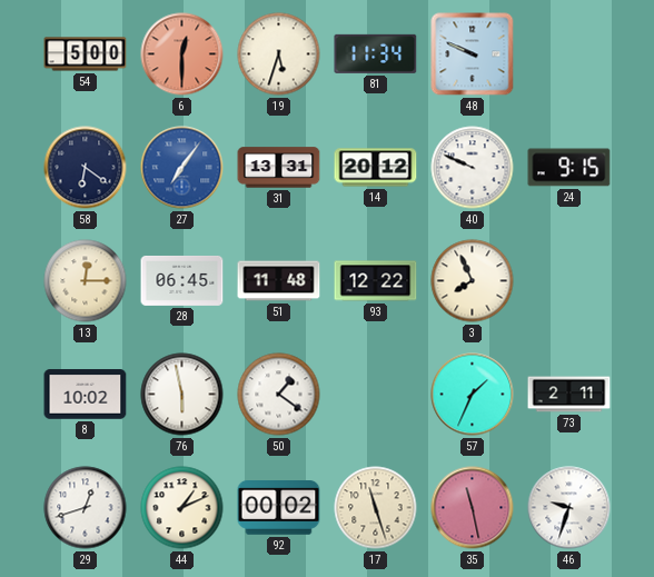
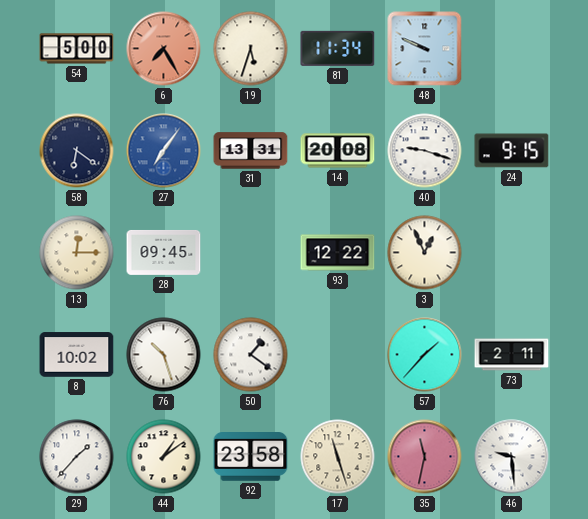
6: 12:30 -> 7:25 (164, 49)
14: 20:12 -> 20:08 (338, 151)
40: 9:49 -> 9:18 (425, 151)
28: 06:45 -> 09:45 (164, 252)
51: 11:48 -> none (279, 281)
3: 7:56 -> 12:56 (425, 253)
76: 5:58 -> 10:27 (164, 355)
57: 1:34 -> 1:37 (425, 355)
29: 12:42 -> 1:37 (77, 457)
44: 1:11 -> 1:09 (164, 457)
92: 00:02 -> 23:58 (251, 457)
35: 11:28 -> 11:32 (425, 457)
46: 9:33 -> 9:29 (512, 457)
